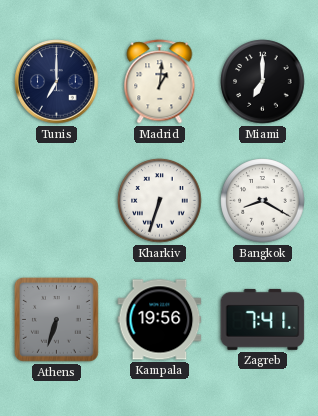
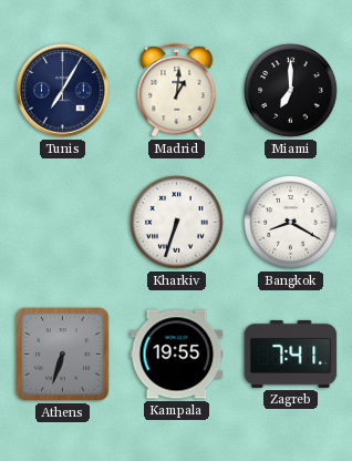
Tunis: 7:00 -> 7:05 (63, 91)
Kampala: 19:56 -> 19:55 (177, 355)
